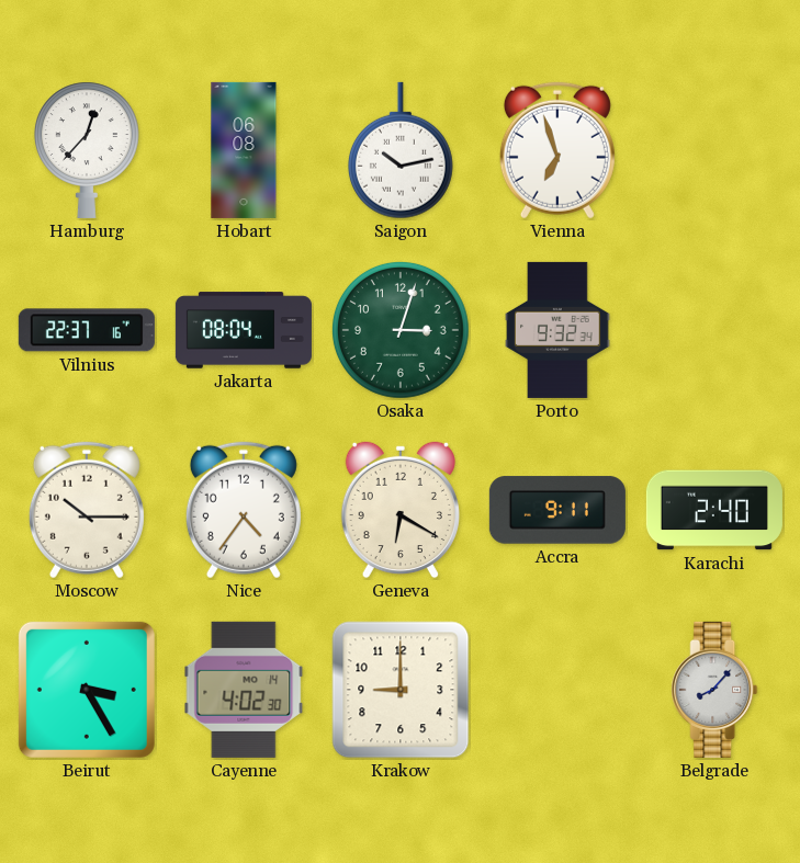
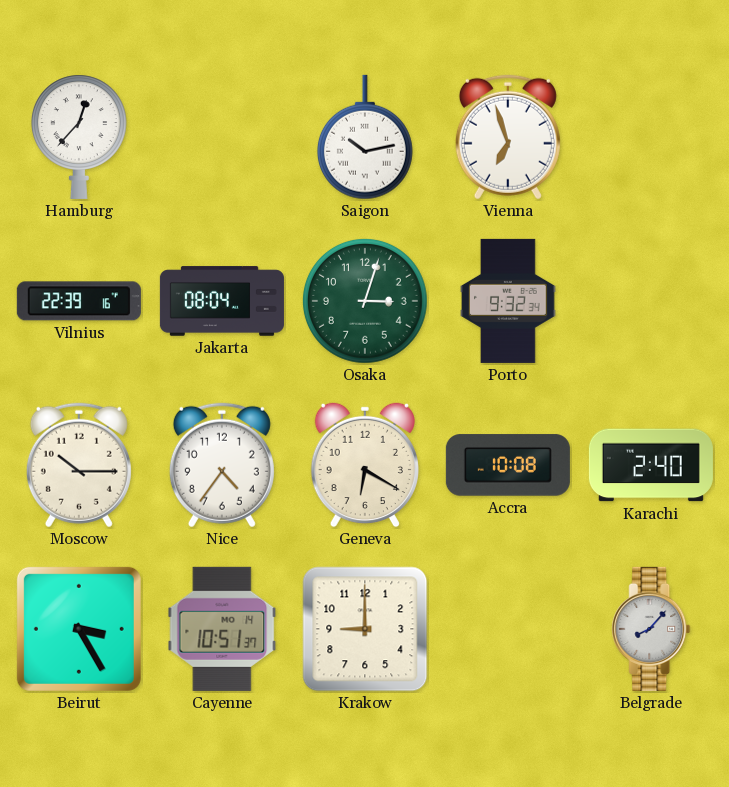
Hobart: 06:08 -> none (244, 150)
Vilnius: 22:37 -> 22:39 (79, 301)
Accra: 9:11 -> 10:08 (508, 465)
Cayenne: 4:02 -> 10:51 (222, 629)
